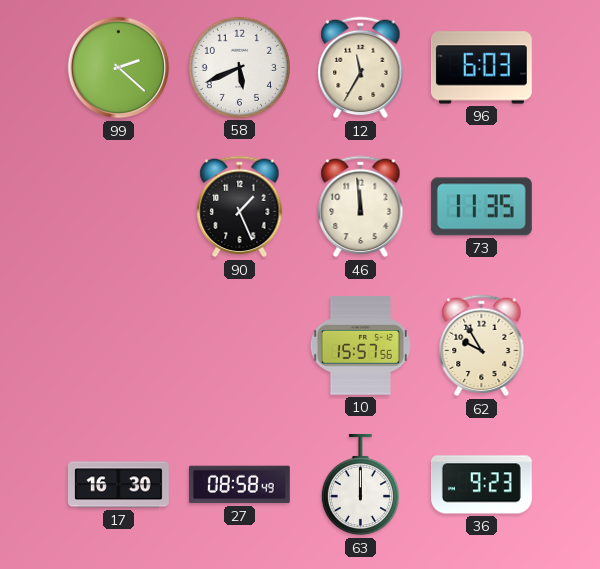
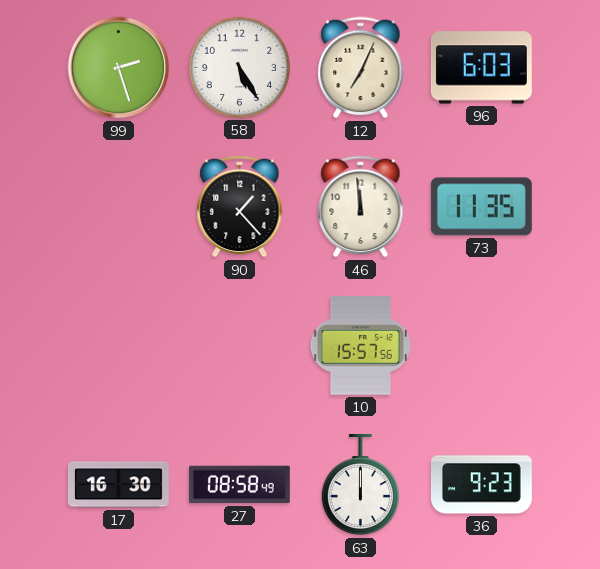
99: 2:22 -> 2:27 (119, 68)
58: 5:41 -> 5:25 (239, 67)
12: 11:35 -> 7:04 (361, 68)
90: 1:26 -> 1:23 (240, 207)
62: 9:55 -> none (482, 346)
